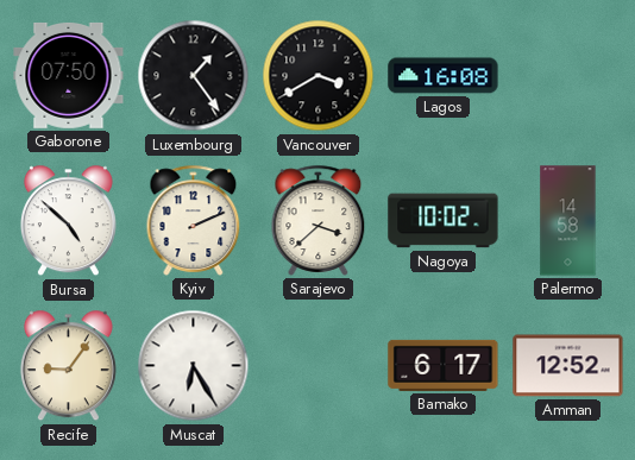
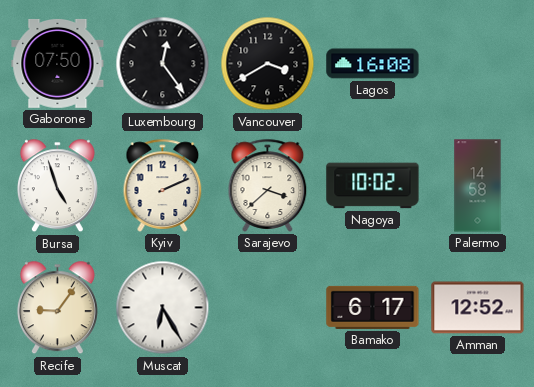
Luxembourg: 1:24 -> 12:24 (163, 64)
Bursa: 4:52 -> 4:57 (57, 186)
